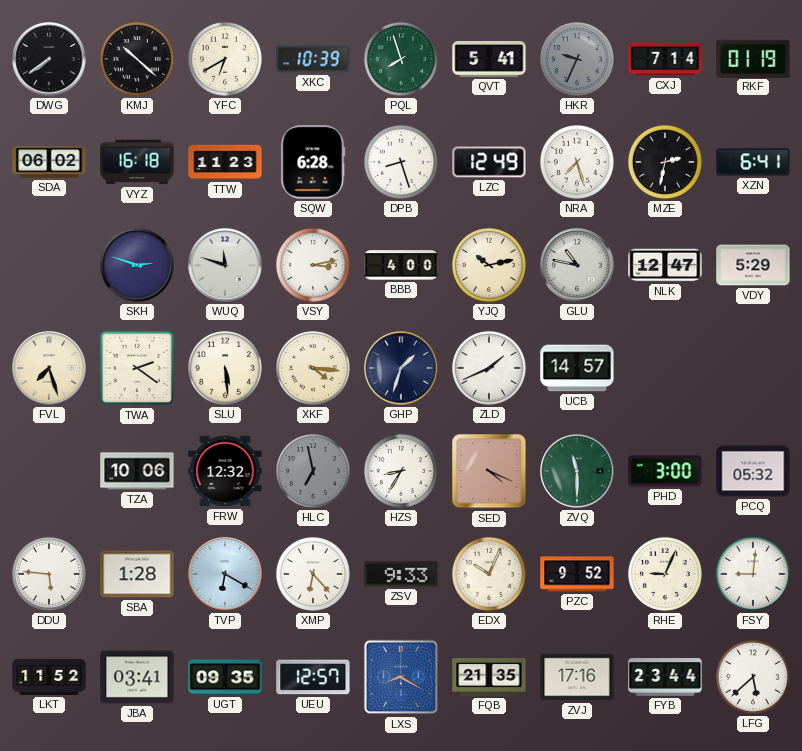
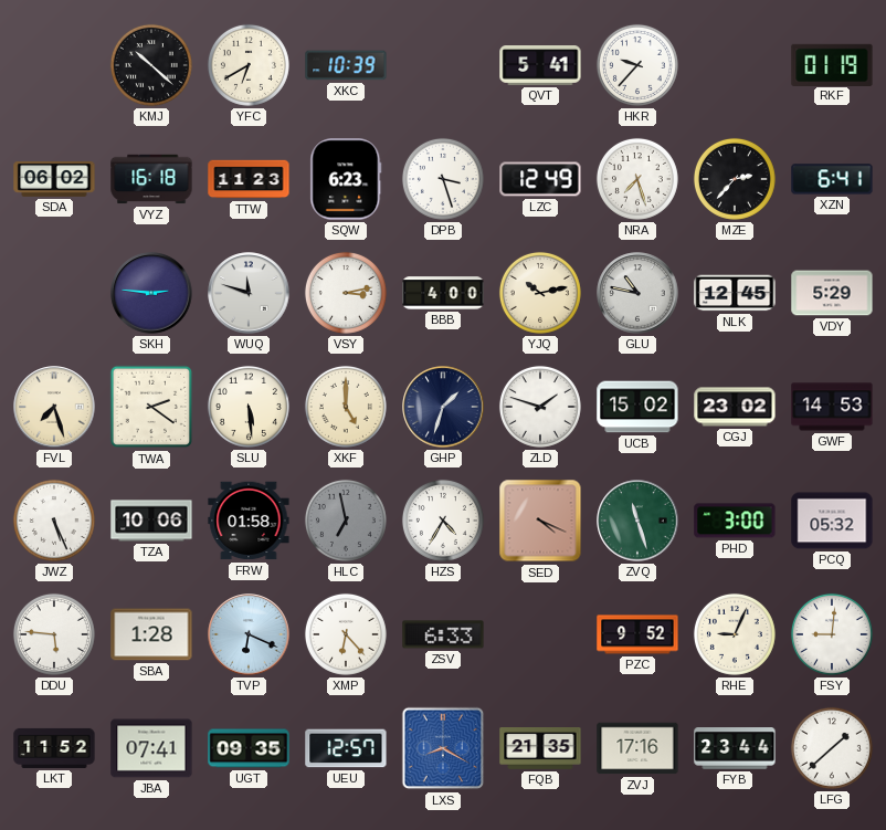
DWG: 7:39 -> none (49, 59)
PQL: 7:57 -> none (401, 59)
HKR: 9:34 -> 9:37 (637, 65)
HKR dial: grey -> white (637, 65)
CXJ: 7:14 -> none (665, 59)
SQW: 6:28 -> 6:23 (346, 179)
DPB: 8:27 -> 3:27 (443, 179)
MZE: 2:32 -> 2:37 (735, 179)
SKH: 2:48 -> 2:46 (151, 293)
NLK: 12:47 -> 12:45 (735, 293)
XKF: 4:16 -> 5:00 (346, 407)
ZLD: 1:41 -> 1:48 (540, 407)
UCB: 14:57 -> 15:02 (637, 407)
CGJ: none -> 23:02 (735, 407)
GWF: none -> 14:53 (832, 407)
JWZ: none -> 5:26 (54, 521)
FRW: 12:32 -> 01:58 (249, 521)
HZS: 8:35 -> 4:35 (443, 521)
ZVQ: 11:30 -> 11:27 (637, 521)
TVP: 6:20 -> 6:19 (249, 634)
ZSV: 9:33 -> 6:33 (443, 634)
EDX: 10:04 -> none (489, 574)
JBA: 03:41 -> 07:41 (151, 748)
LFG: 5:38 -> 1:38 (832, 748)
